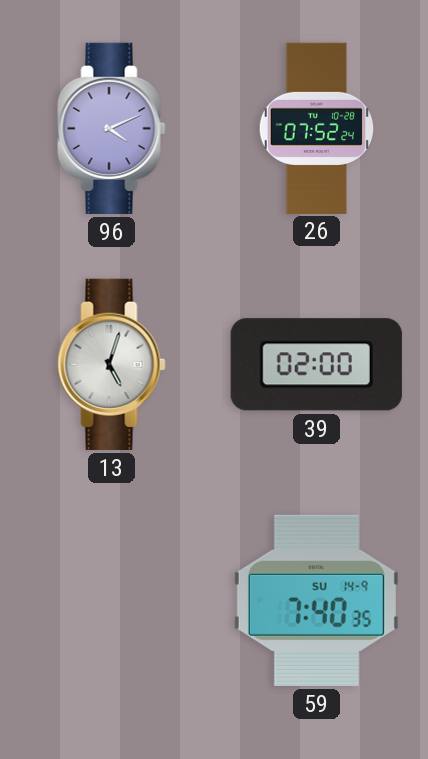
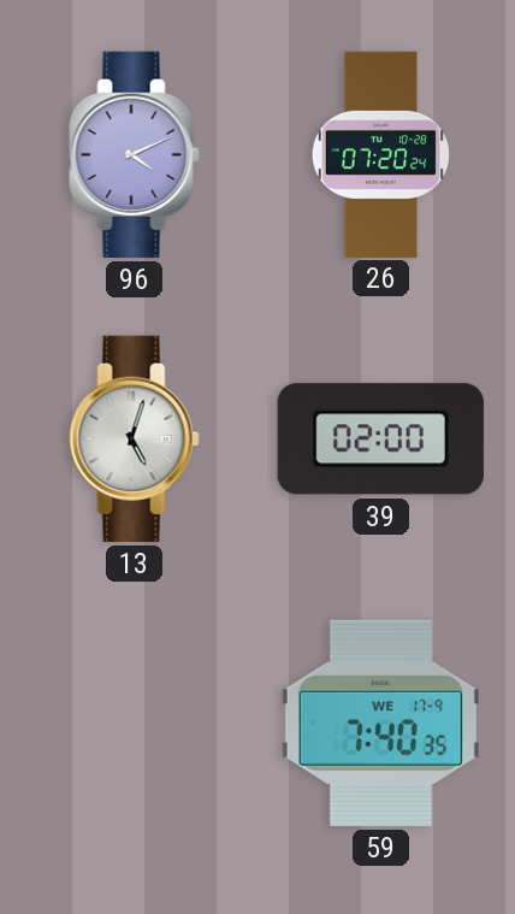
26: 07:52 -> 07:20 (380, 154)
59 date: SU 14-9 -> WE 17-9 (380, 723)
